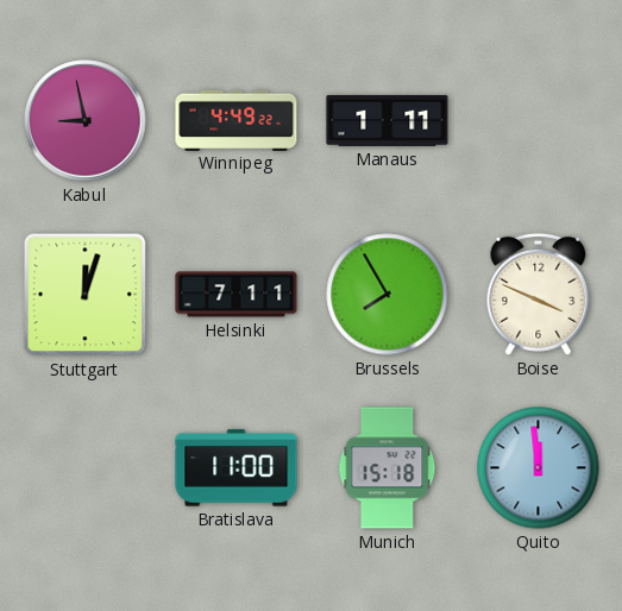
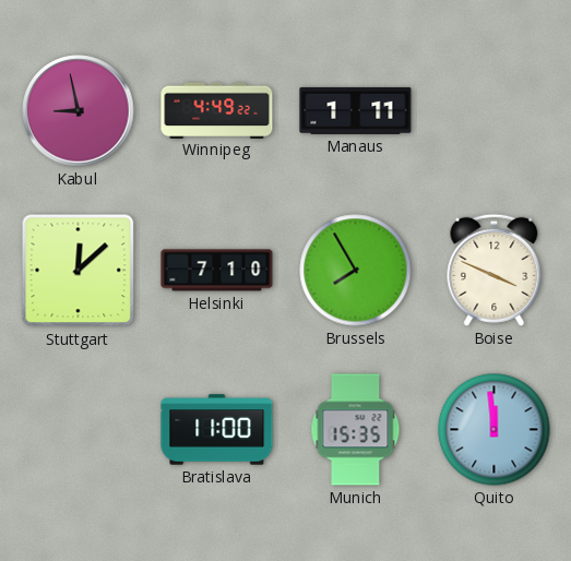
Stuttgart: 12:03 -> 12:08 (79, 271)
Helsinki: 7:11 -> 7:10 (217, 271)
Munich: 15:18 -> 15:35 (356, 430)
